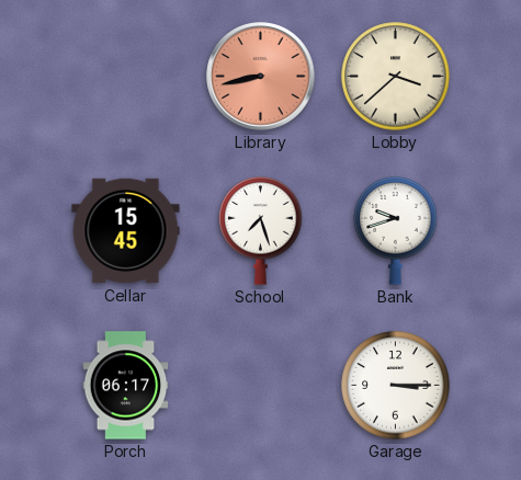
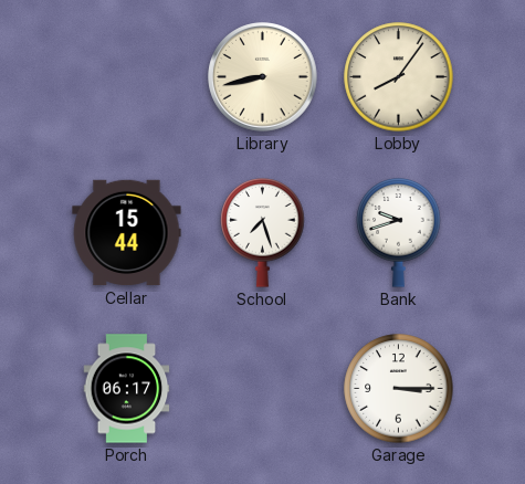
Library dial: salmon -> cream (263, 77)
Lobby: 3:38 -> 8:06 (399, 77)
Cellar: 15:45 -> 15:44 (127, 233)
